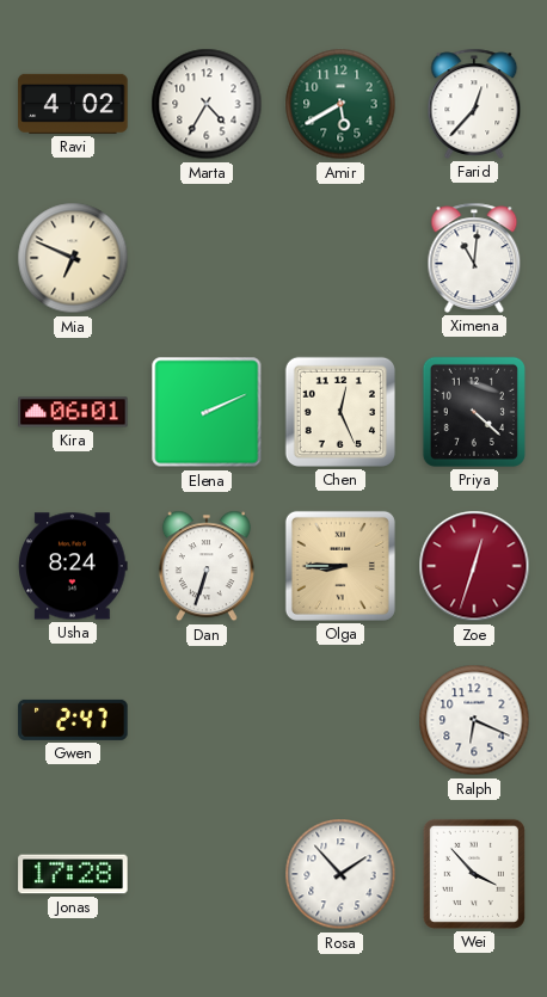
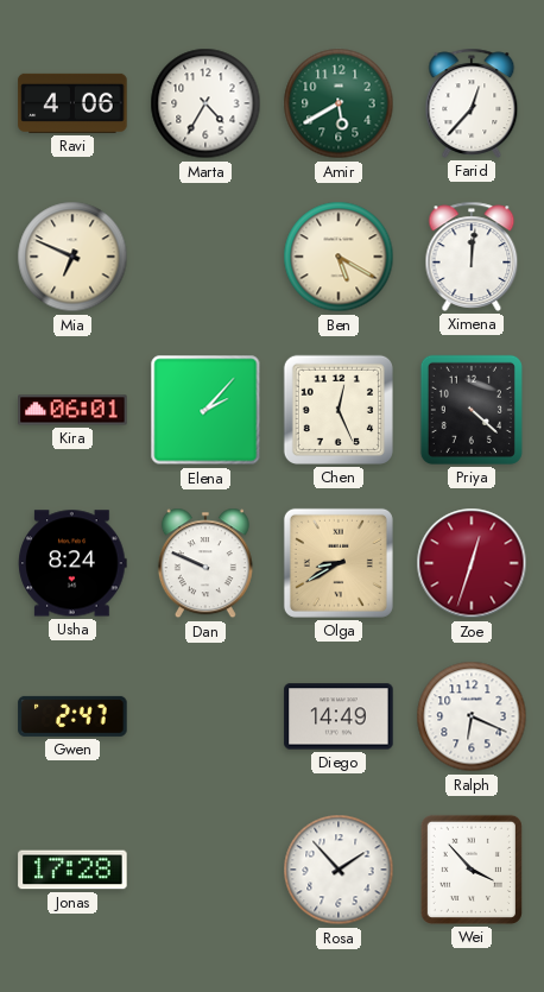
Ravi: 4:02 -> 4:06 (72, 103)
Ben: none -> 5:20 (339, 257)
Ximena: 11:01 -> 12:01 (472, 257)
Elena: 2:11 -> 2:07 (205, 410)
Dan: 6:33 -> 9:49 (205, 563)
Olga: 8:45 -> 8:40 (339, 563)
Diego: none -> 14:49 (339, 716)
